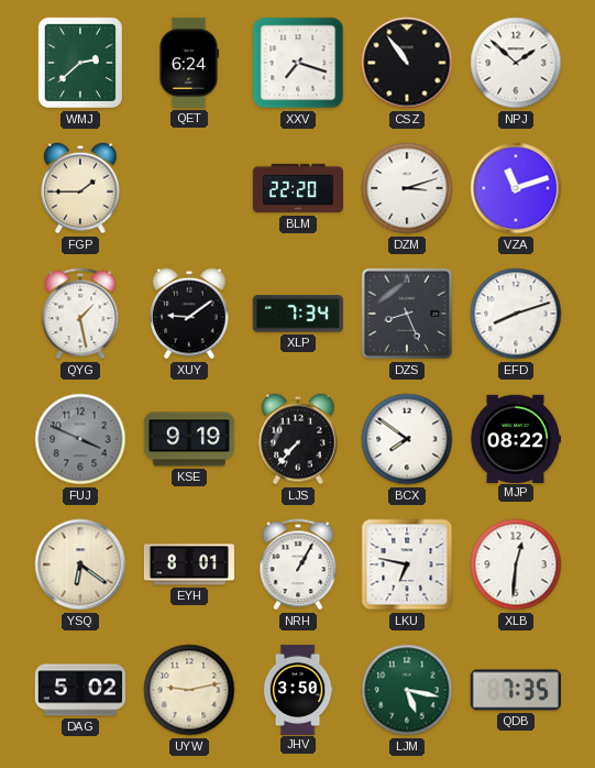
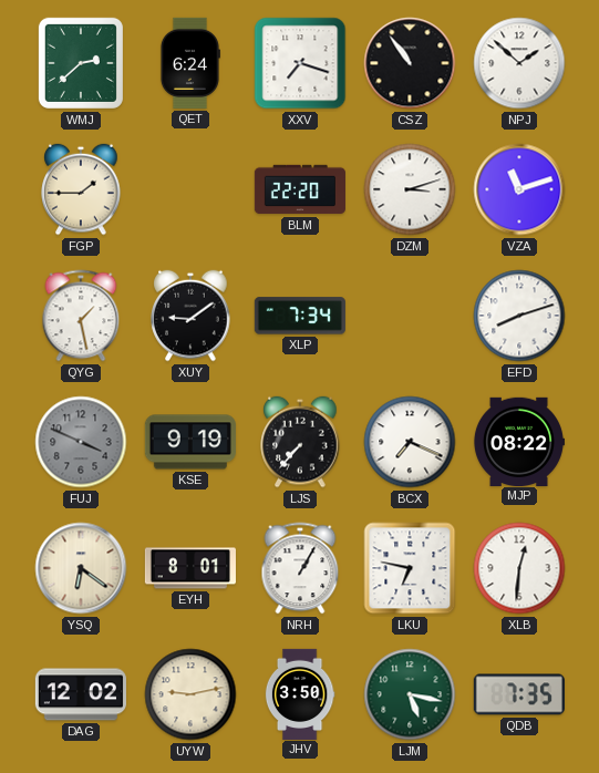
DZS: 8:26 -> none (407, 314)
BCX: 7:51 -> 7:19 (410, 442)
DAG: 5:02 -> 12:02 (81, 694)
